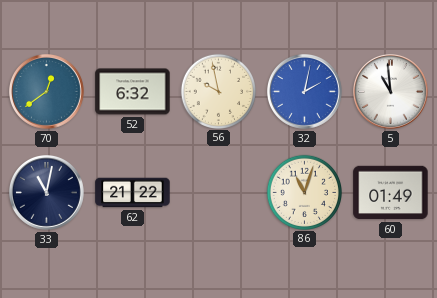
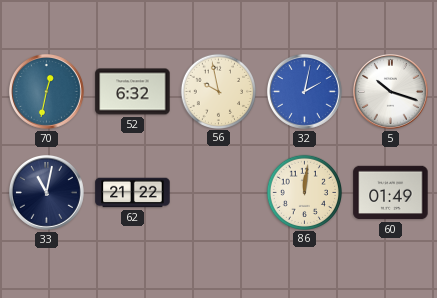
70: 12:39 -> 12:32 (47, 92)
5: 10:59 -> 10:18 (391, 92)
86: 11:03 -> 12:01 (304, 192)
